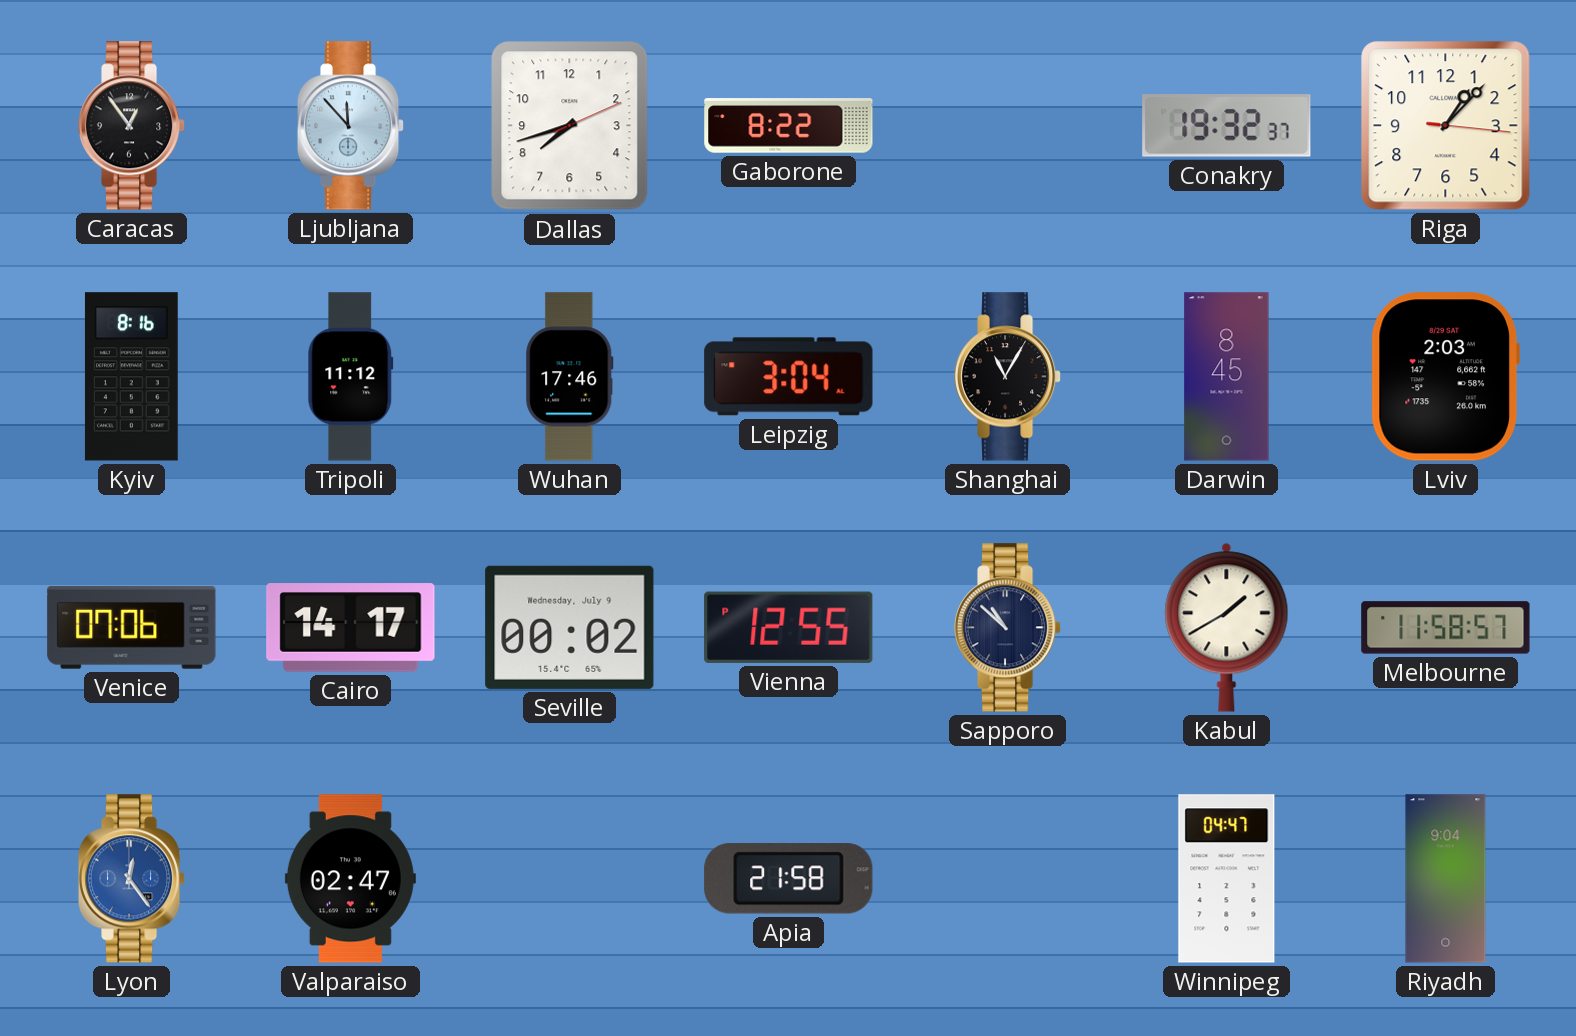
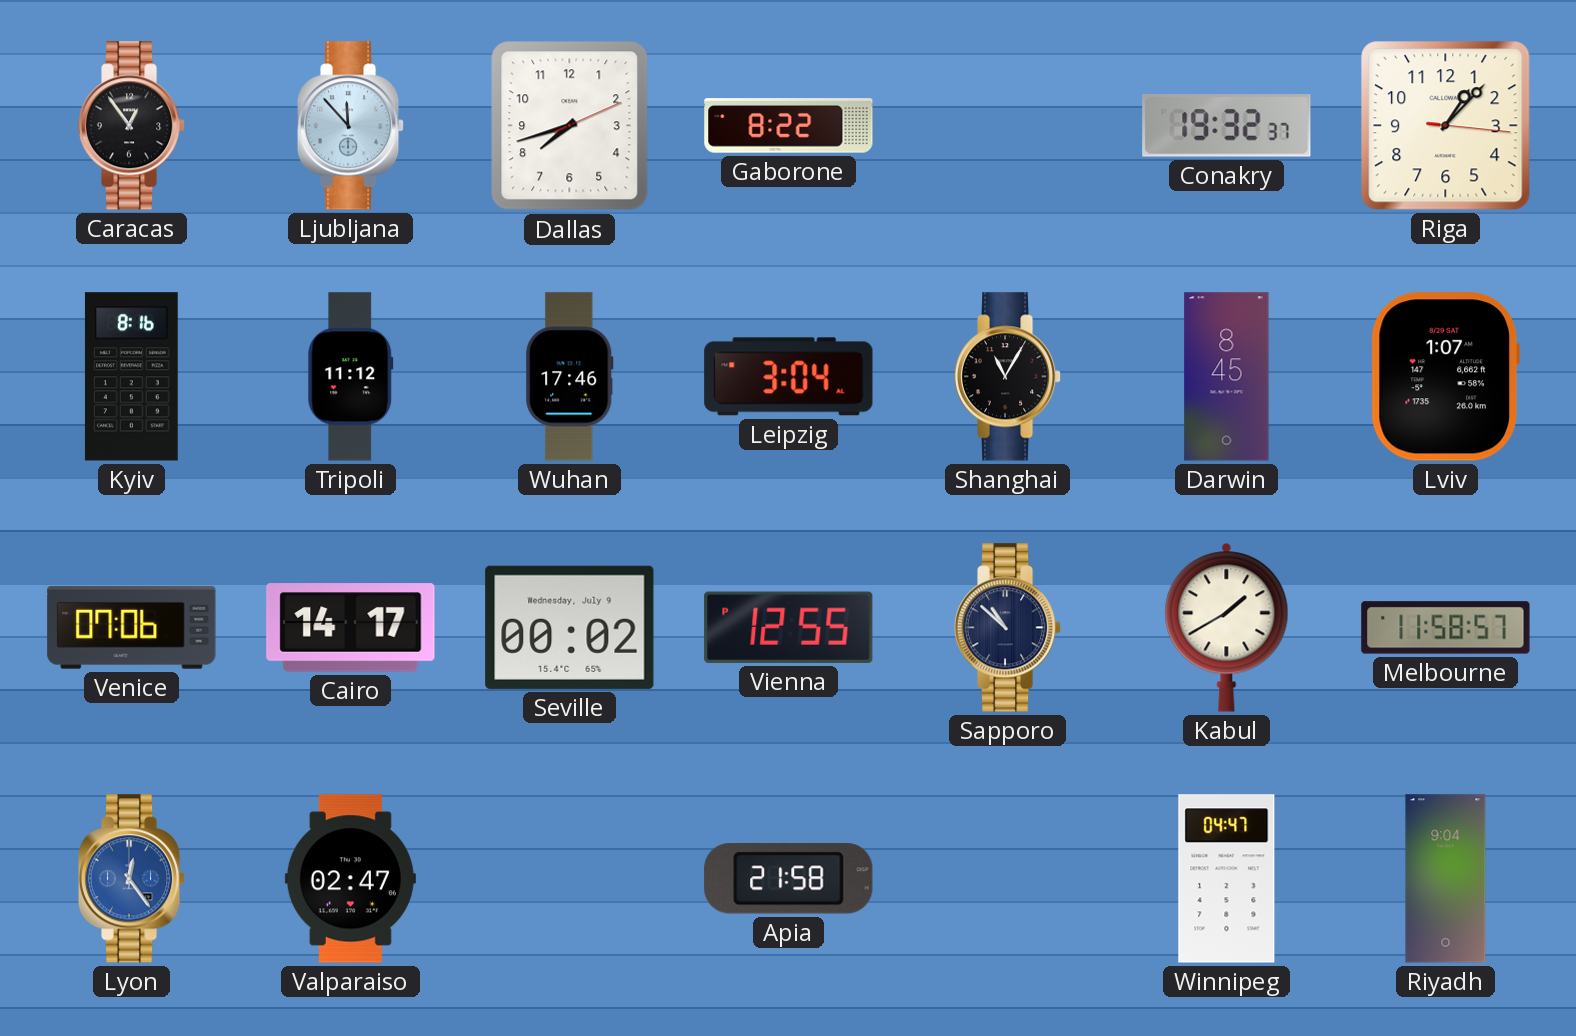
Lviv: 2:03 -> 1:07 (1445, 377)
